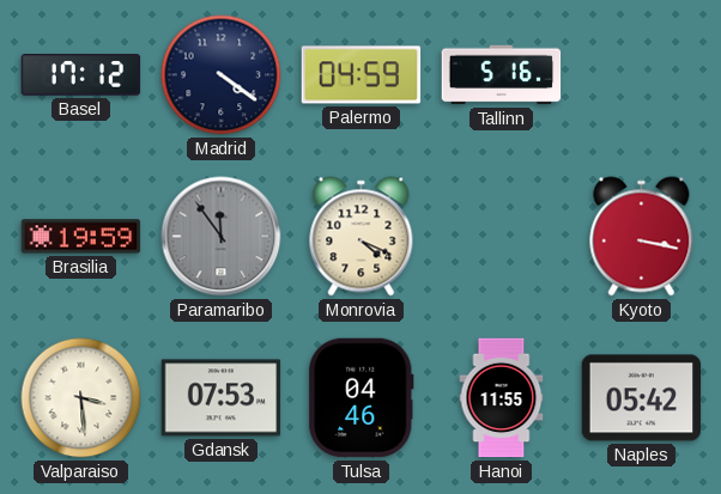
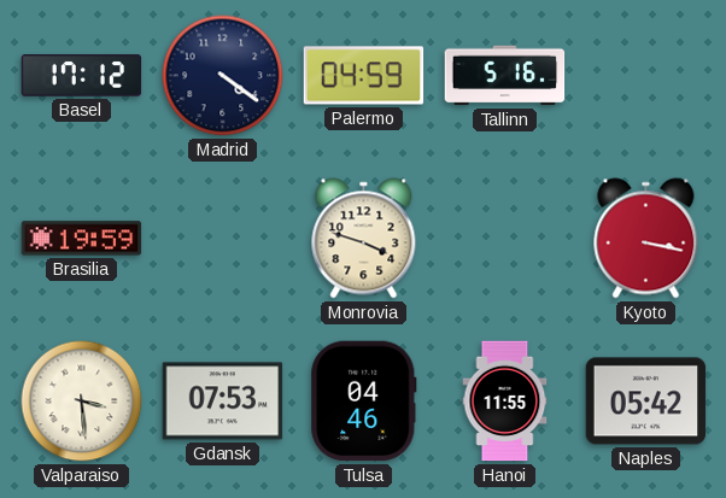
Paramaribo: 11:54 -> none (222, 237)
Monrovia: 4:19 -> 3:48 (364, 239)
